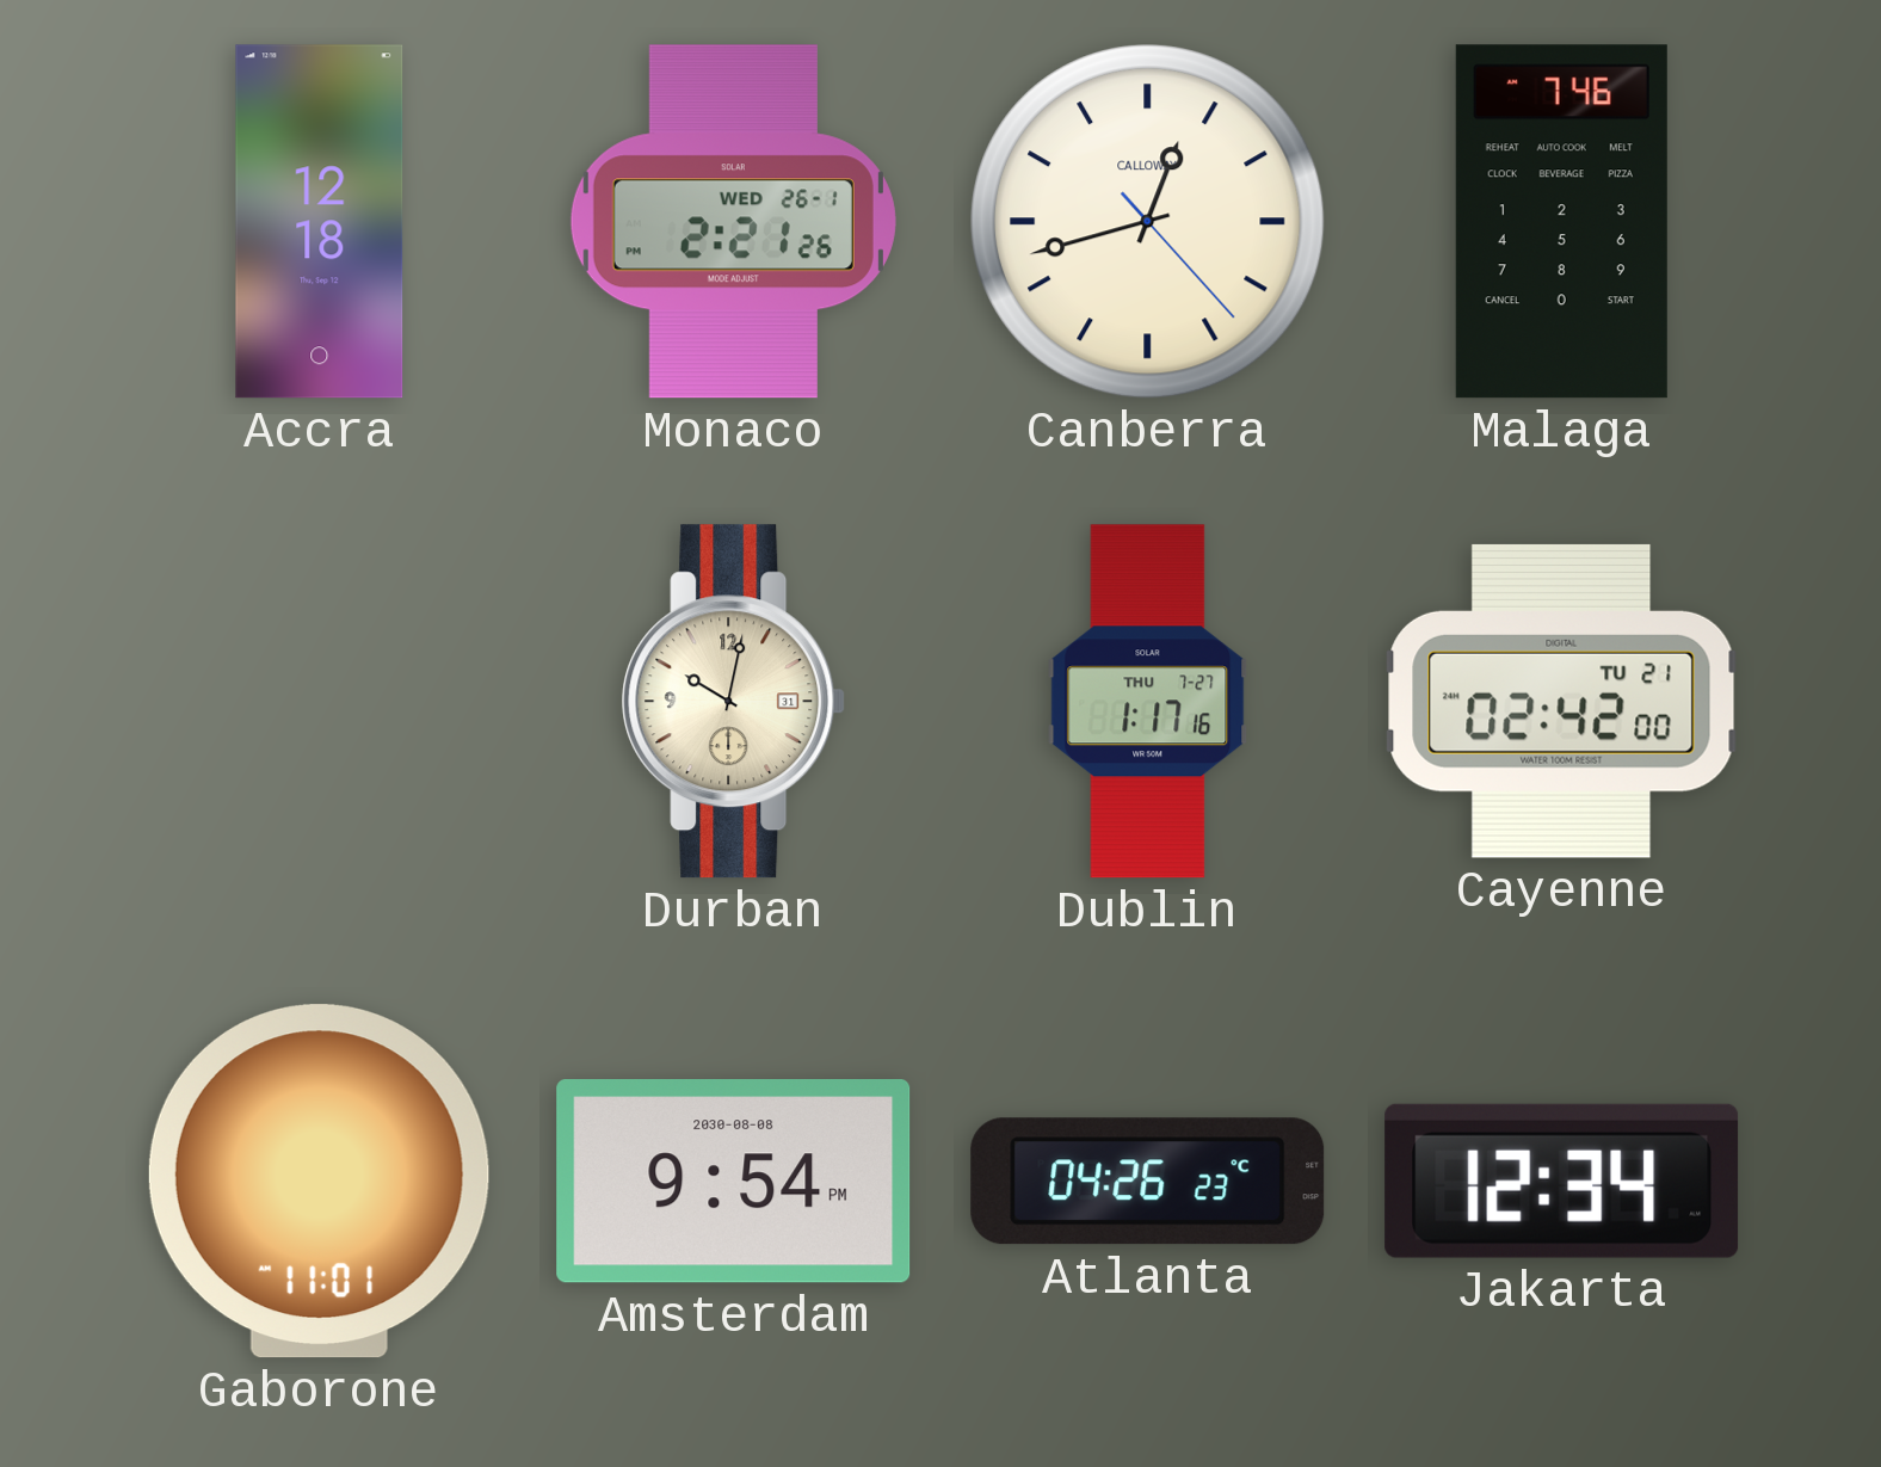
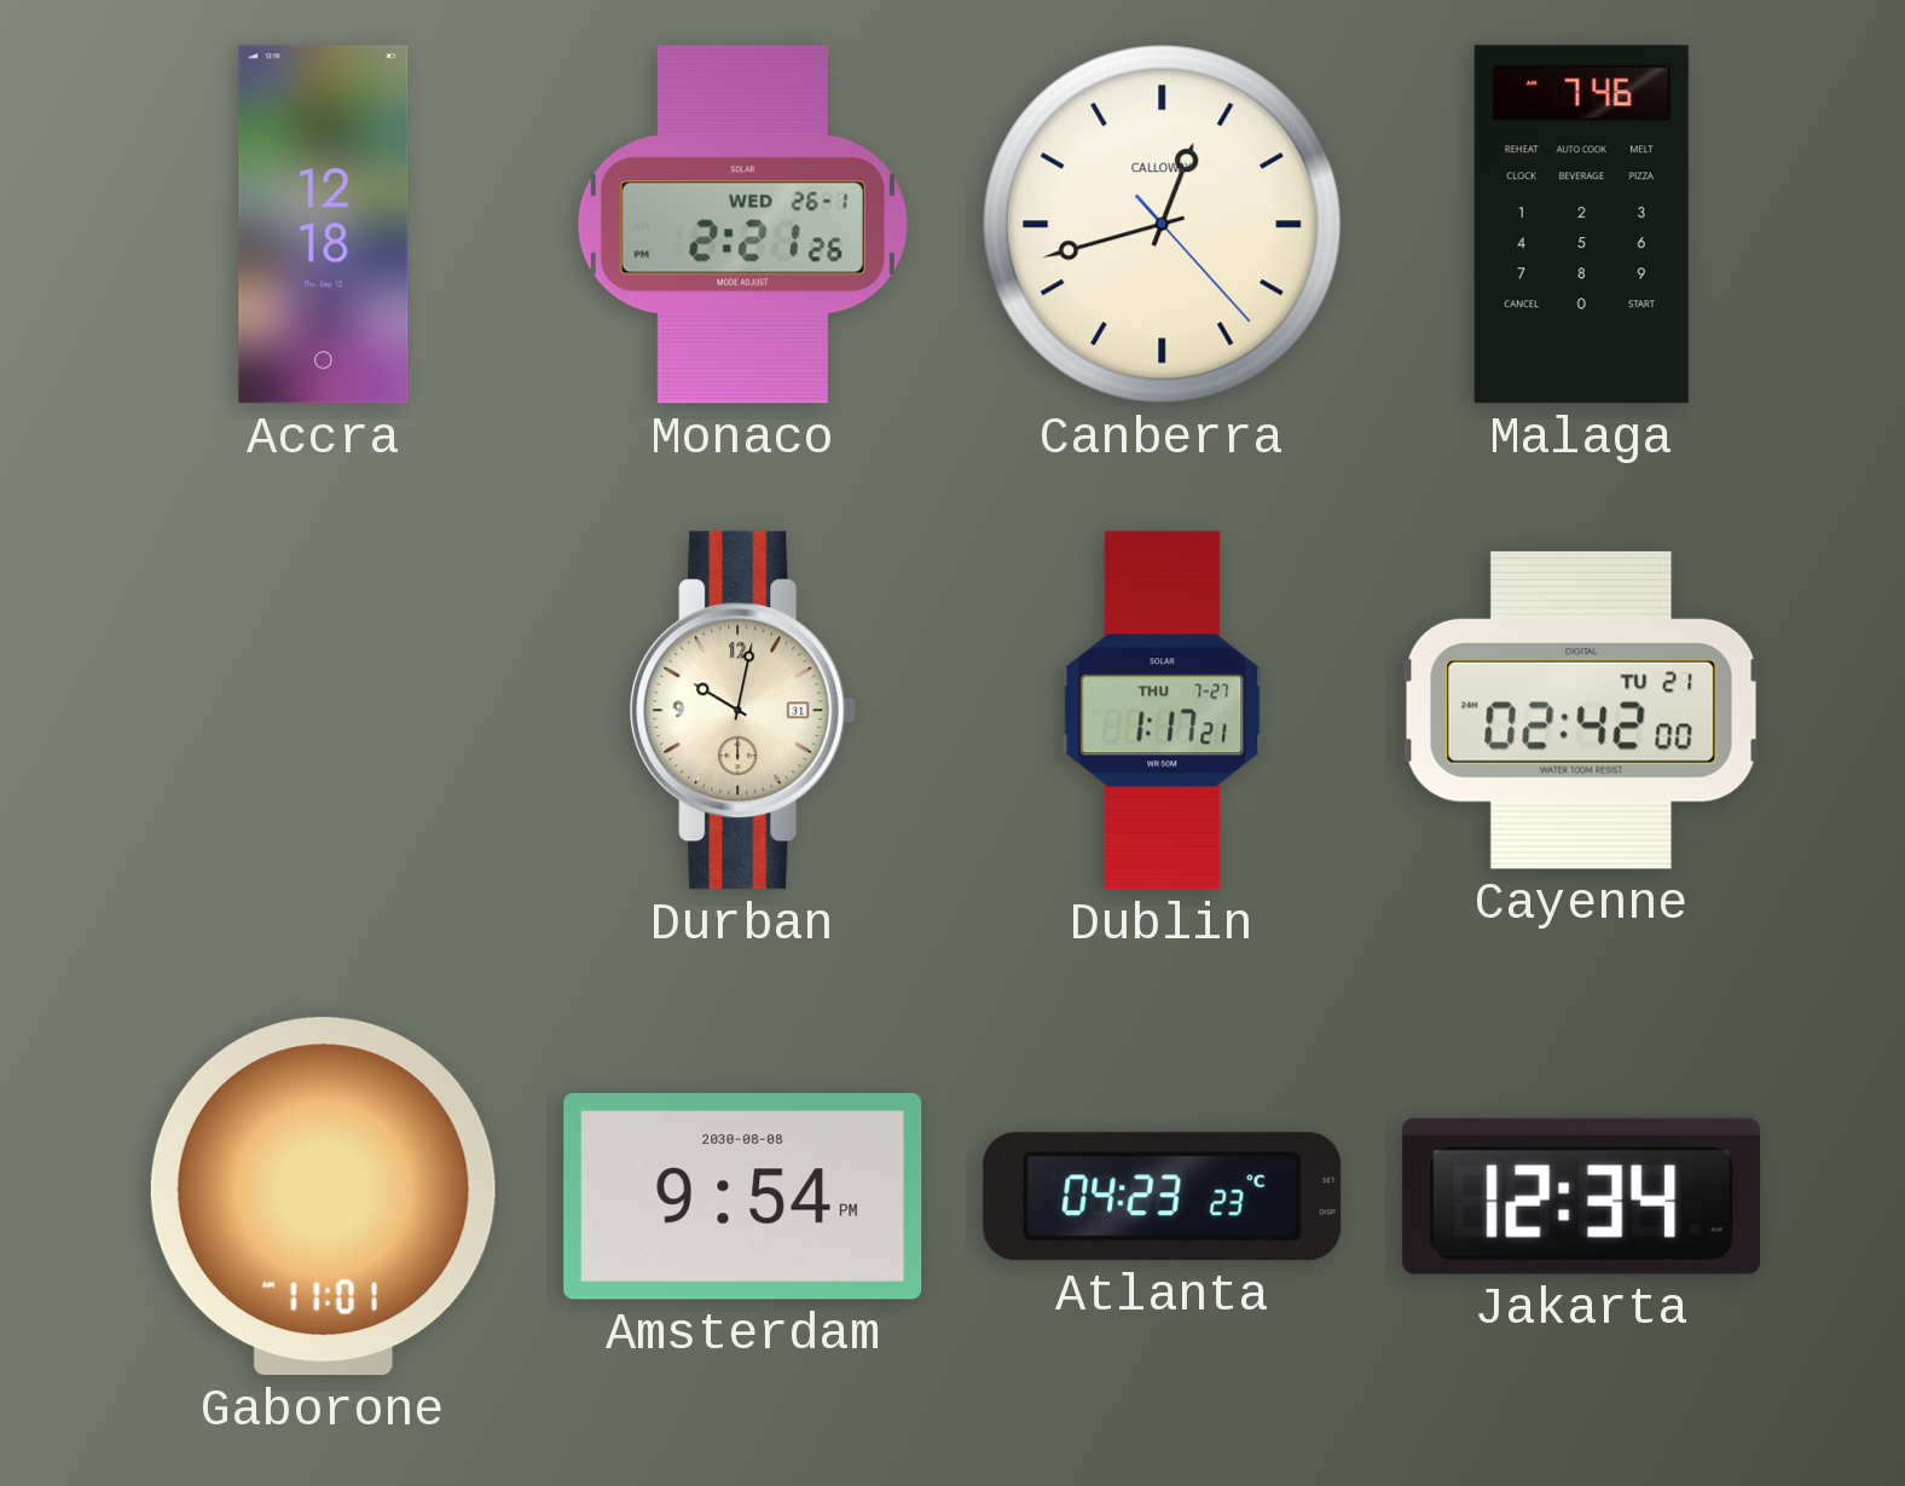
Dublin: 1:17:16 -> 1:17:21 (1163, 711)
Atlanta: 04:26 -> 04:23 (1163, 1197)
